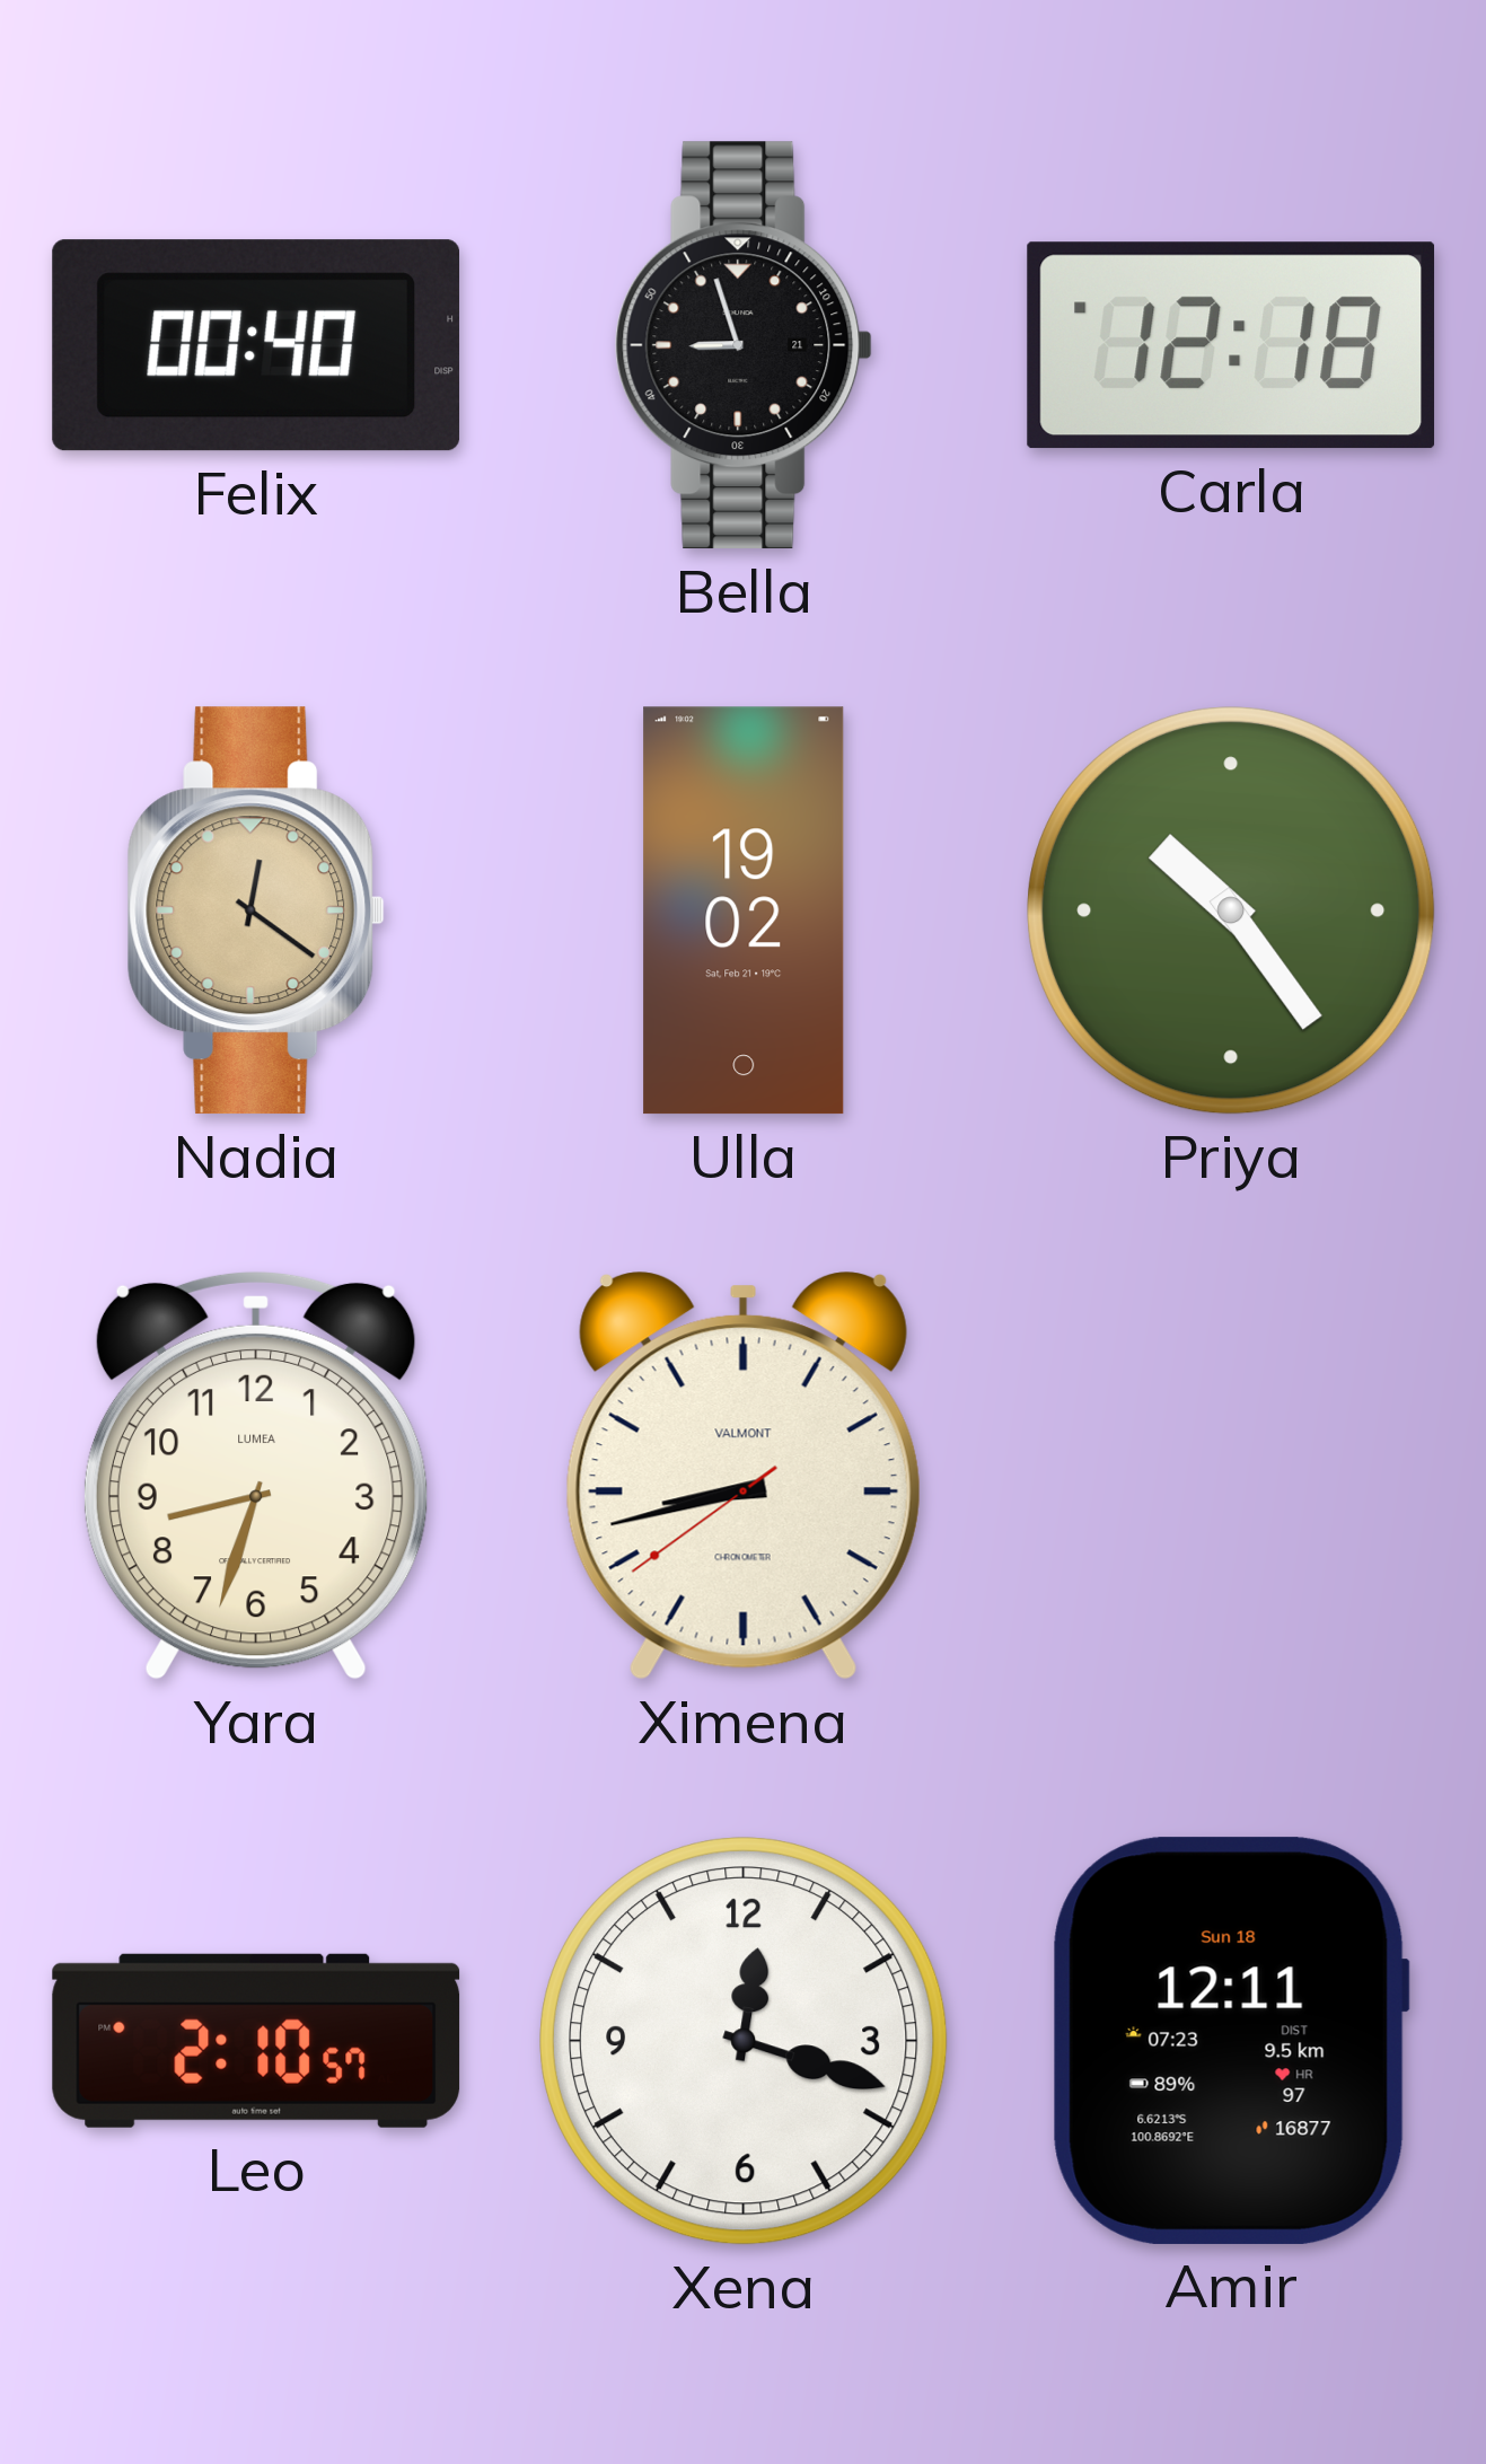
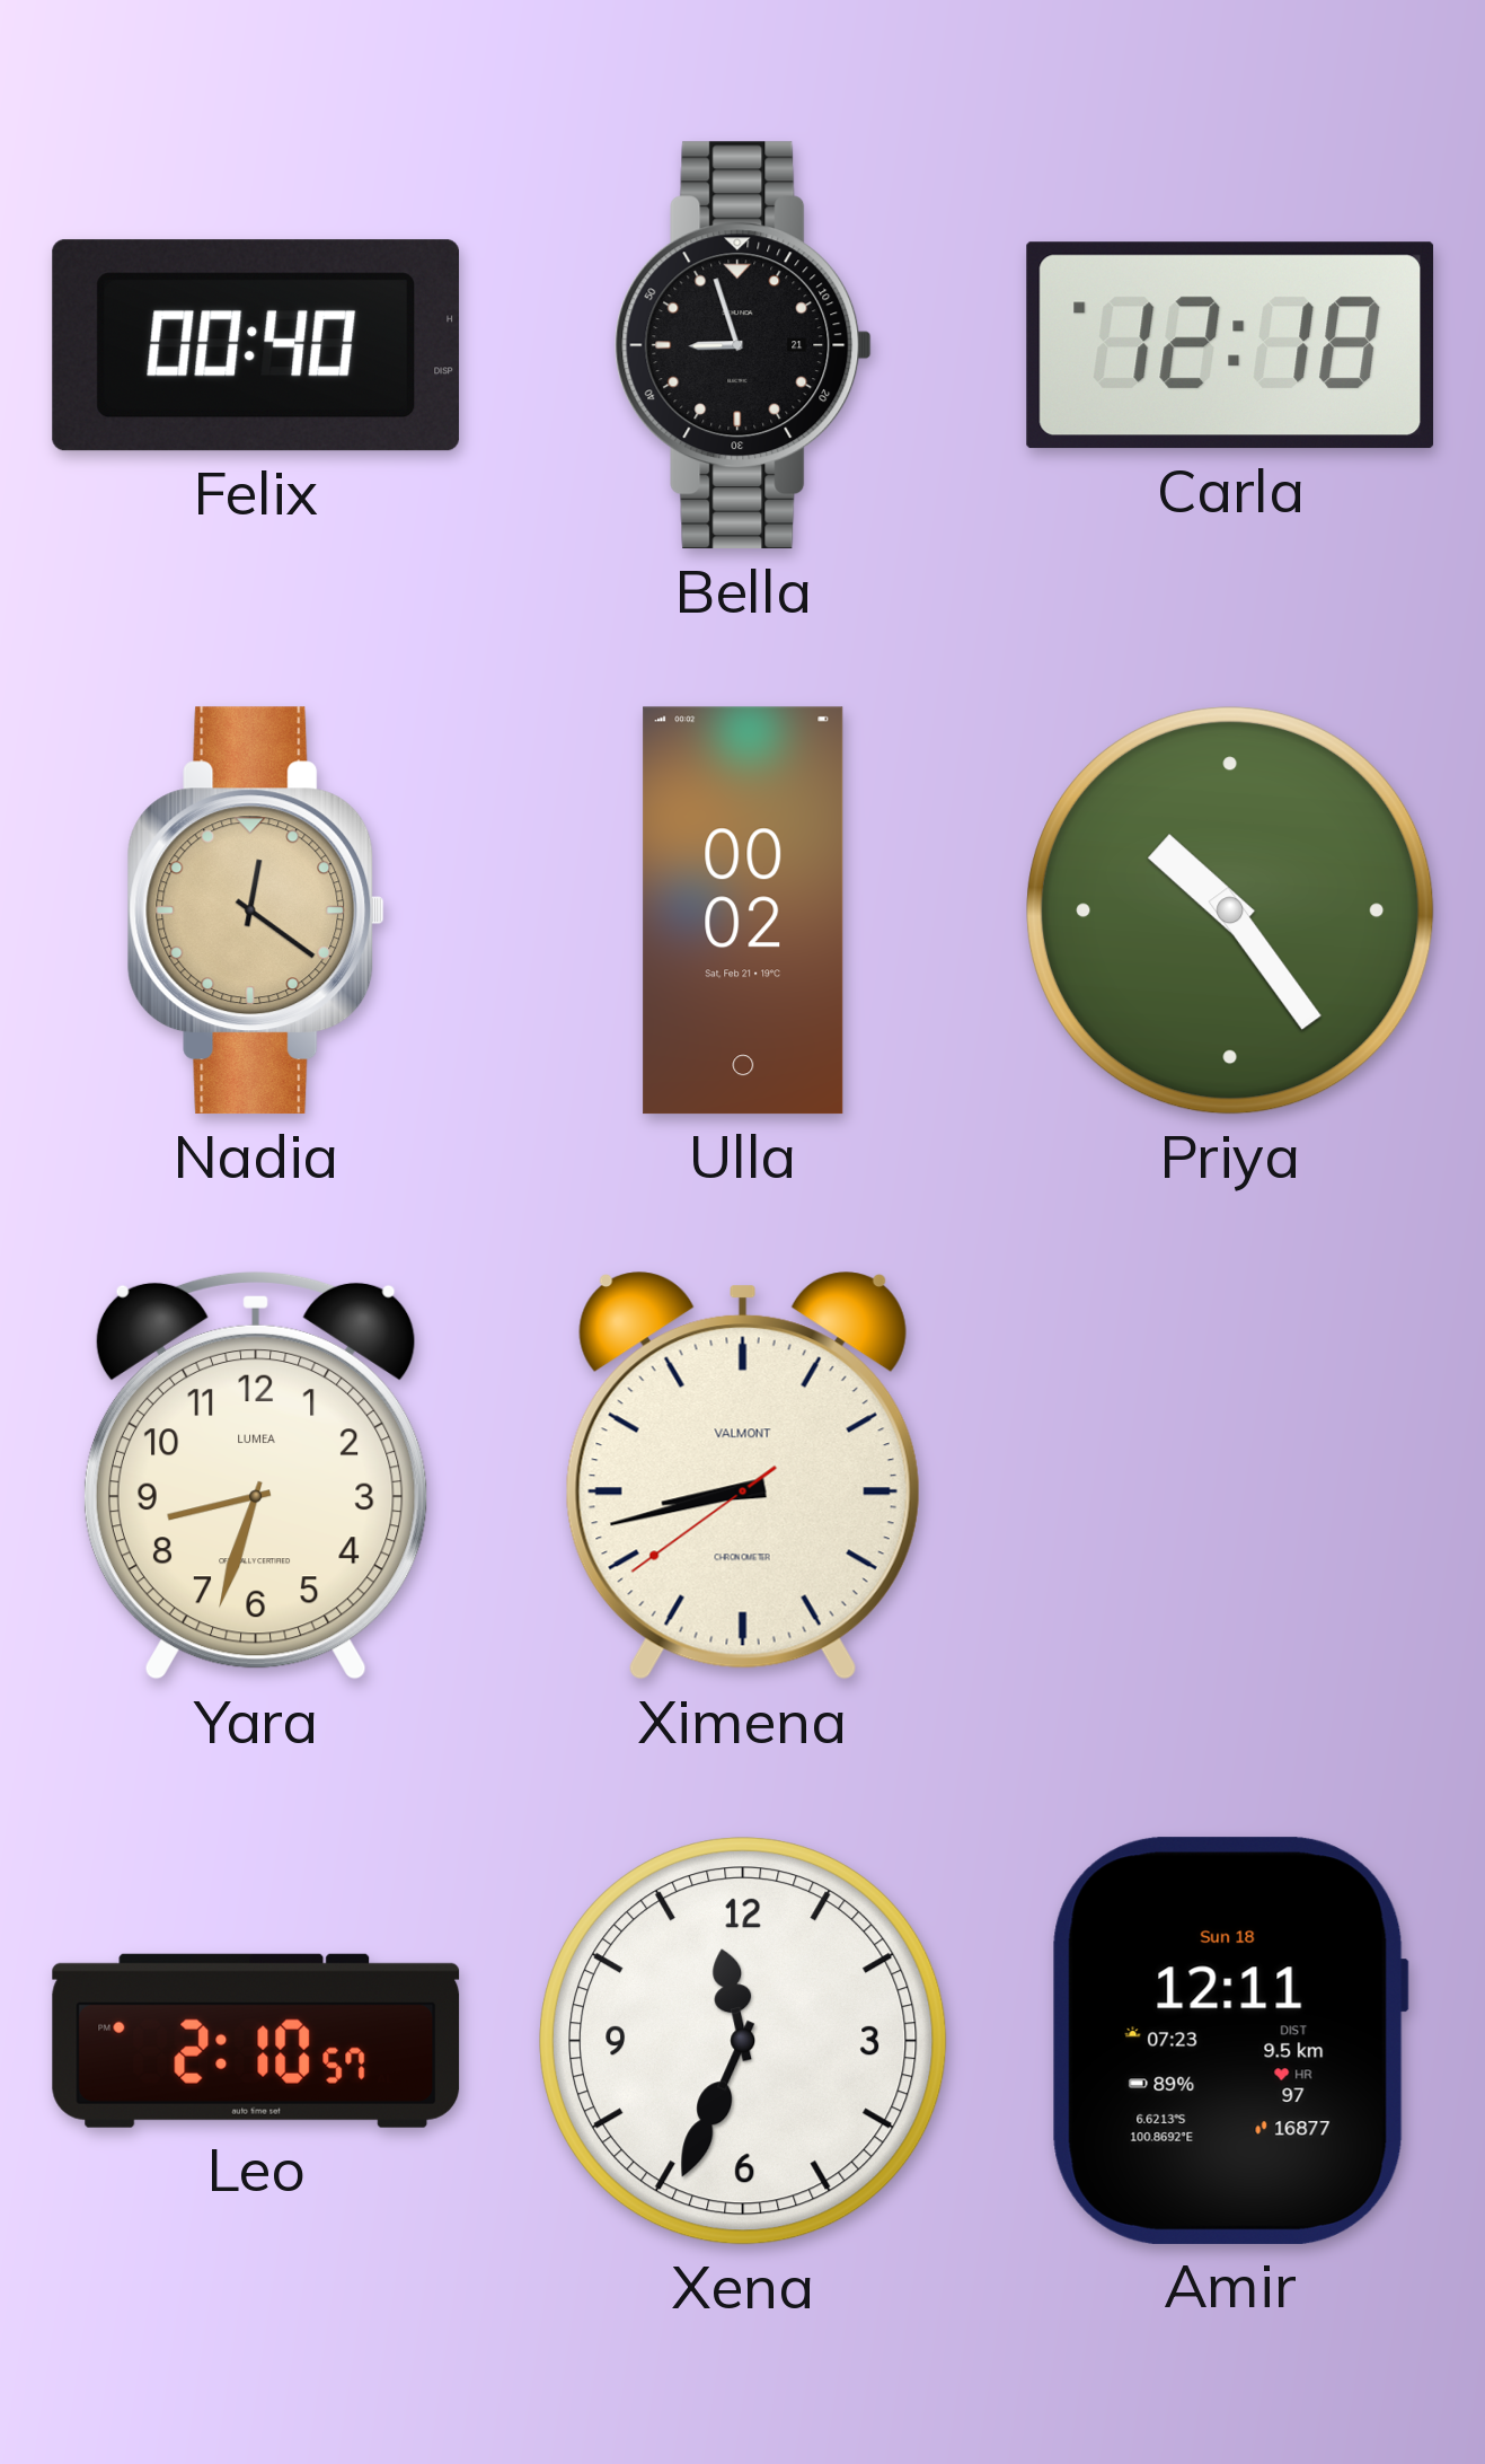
Ulla: 19:02 -> 00:02 (743, 910)
Xena: 12:18 -> 11:34 (744, 2042)
